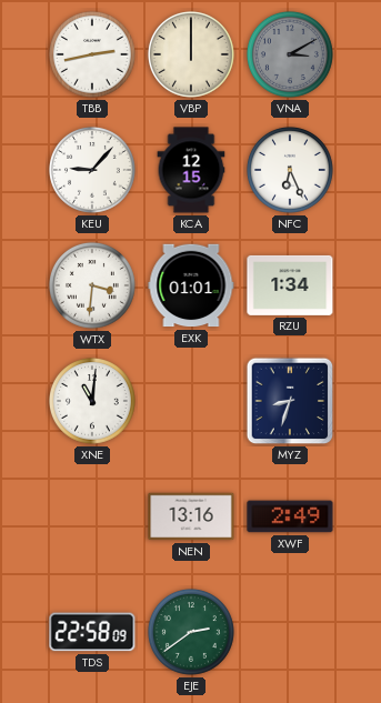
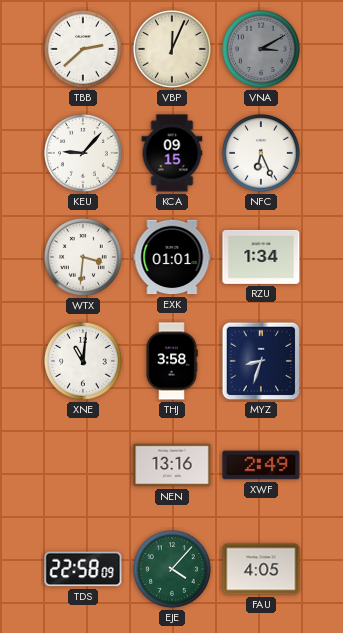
TBB: 2:43 -> 2:38 (83, 49)
VBP: 12:00 -> 12:04 (172, 49)
KCA: 12:15 -> 09:15 (172, 153)
THJ: none -> 3:58 (172, 361)
EJE: 2:39 -> 4:07 (172, 569)
FAU: none -> 4:05 (261, 569)
